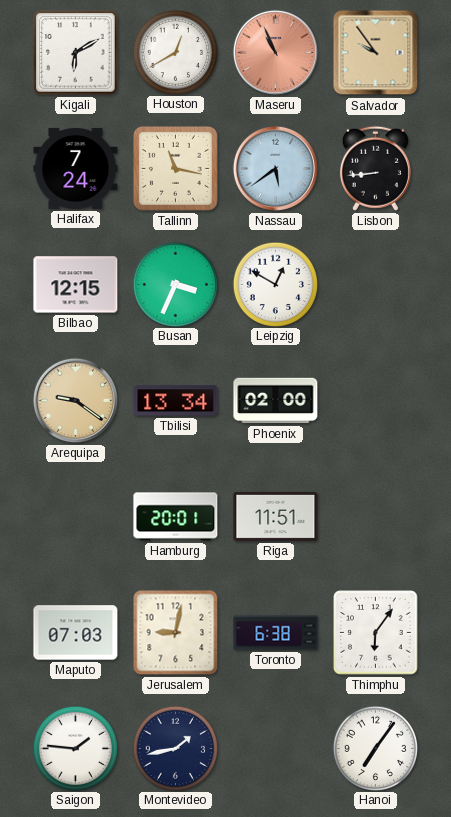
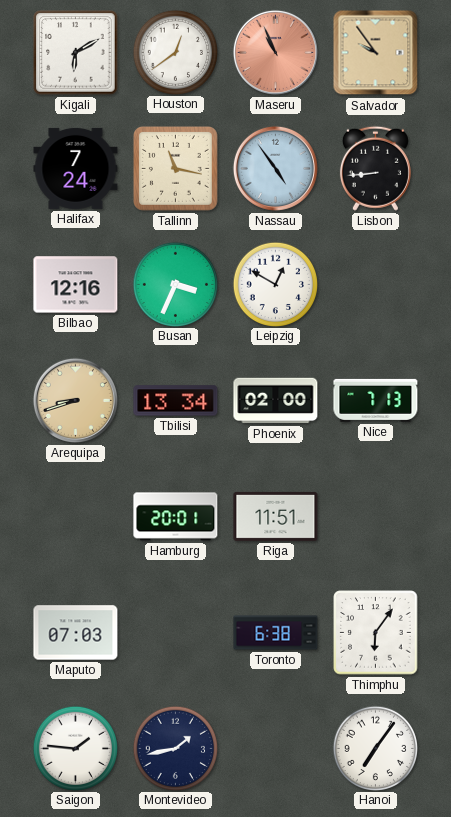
Houston: 12:40 -> 12:39 (175, 52)
Nassau: 5:39 -> 4:54 (275, 168)
Bilbao: 12:15 -> 12:16 (76, 285)
Arequipa: 9:21 -> 8:42 (75, 400)
Nice: none -> 7:13 (376, 400)
Jerusalem: 9:02 -> none (176, 633)
